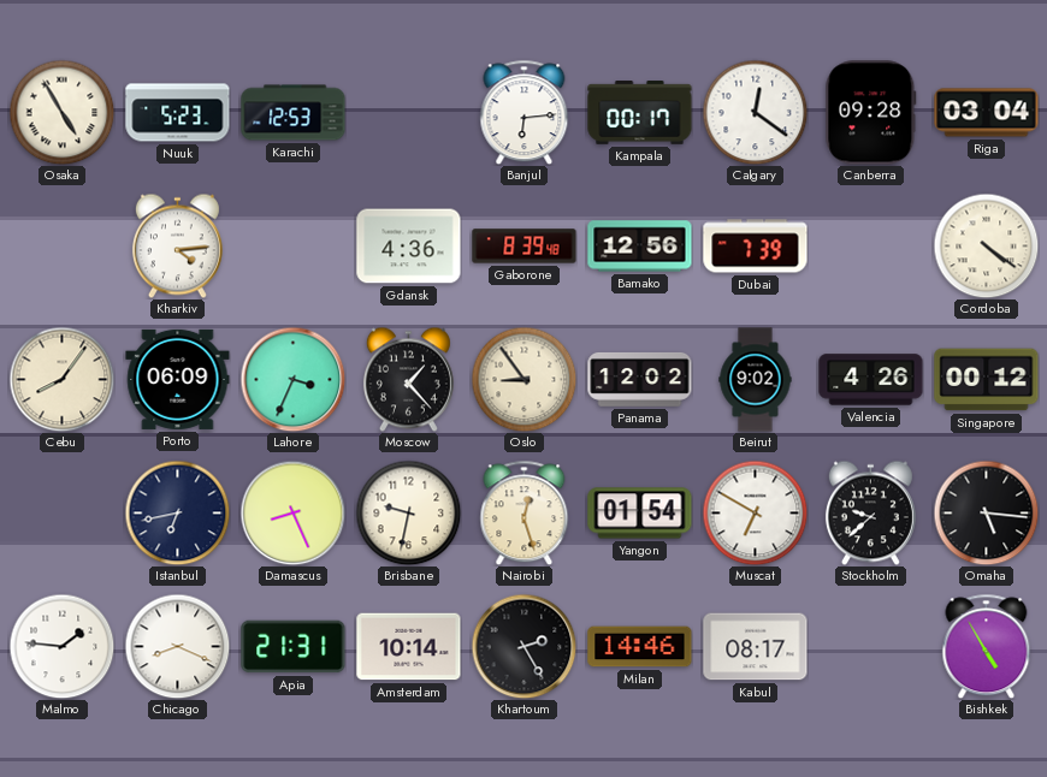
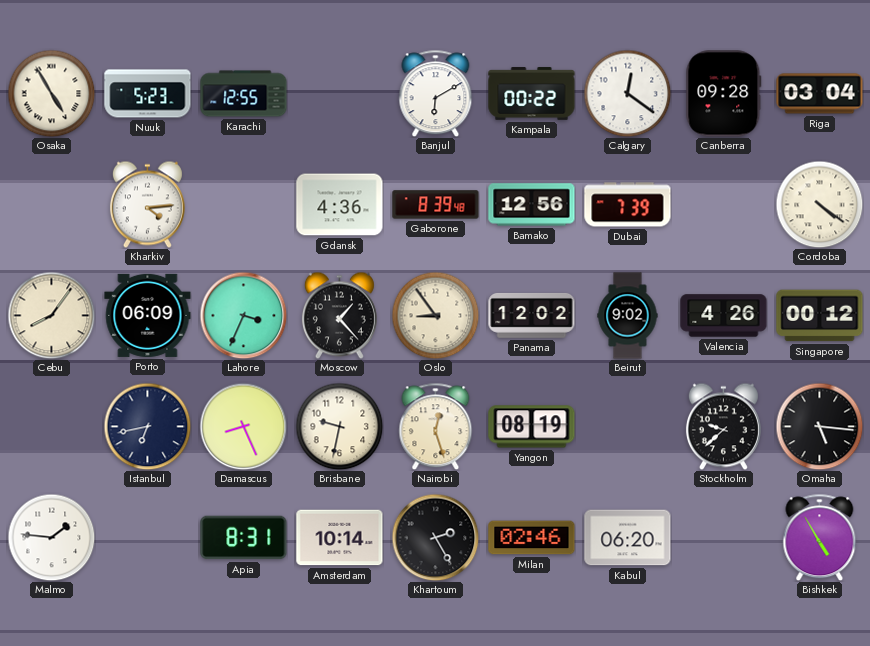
Karachi: 12:53 -> 12:55 (244, 94)
Banjul: 6:14 -> 6:10 (436, 93)
Kampala: 00:17 -> 00:22 (532, 94)
Yangon: 01:54 -> 08:19 (532, 427)
Muscat: 6:50 -> none (755, 512)
Chicago: 8:19 -> none (177, 646)
Apia: 21:31 -> 8:31 (244, 538)
Milan: 14:46 -> 02:46 (532, 538)
Kabul: 08:17 -> 06:20 (628, 538)
